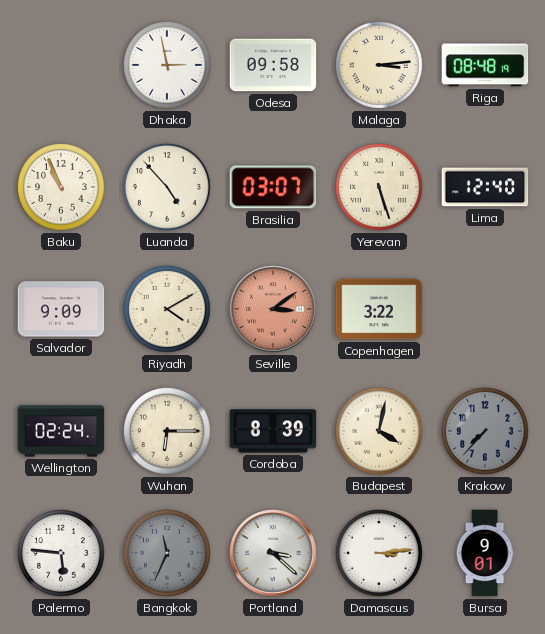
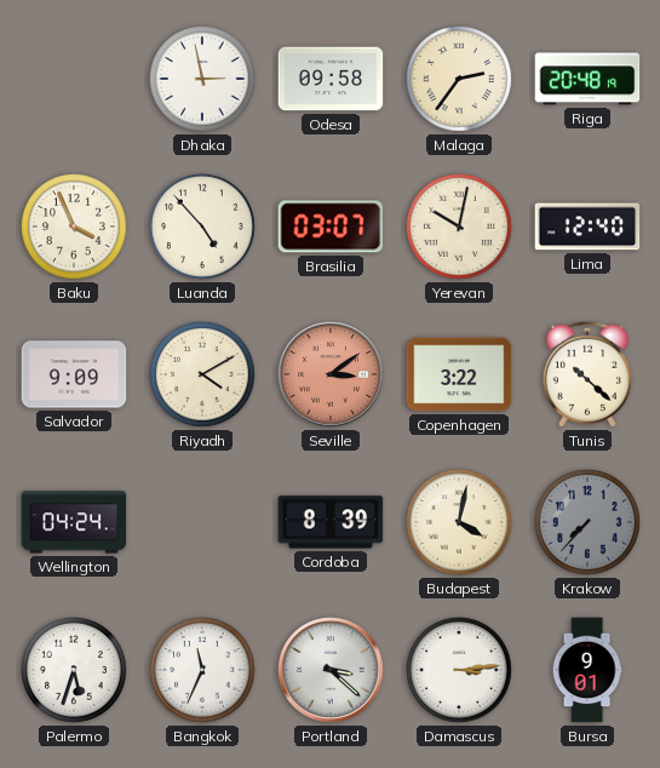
Malaga: 3:14 -> 2:36 (460, 80)
Riga: 08:48 -> 20:48 (587, 79)
Baku: 10:56 -> 3:56 (75, 228)
Yerevan: 5:27 -> 10:02 (460, 228)
Tunis: none -> 10:22 (587, 374)
Wellington: 02:24 -> 04:24 (74, 522)
Wuhan: 6:15 -> none (168, 432)
Palermo: 5:46 -> 5:33 (75, 671)
Bangkok dial: grey -> white (203, 671)
